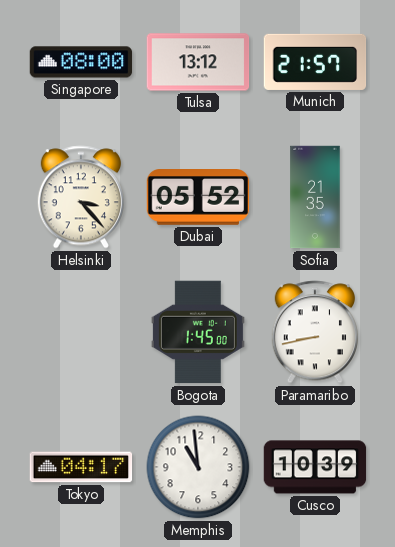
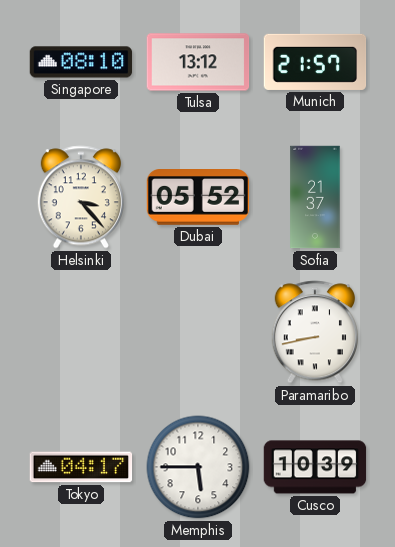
Singapore: 08:00 -> 08:10 (81, 62)
Sofia: 21:35 -> 21:37 (315, 197)
Bogota: 1:45 -> none (198, 332)
Memphis: 10:59 -> 5:45 (198, 467)
